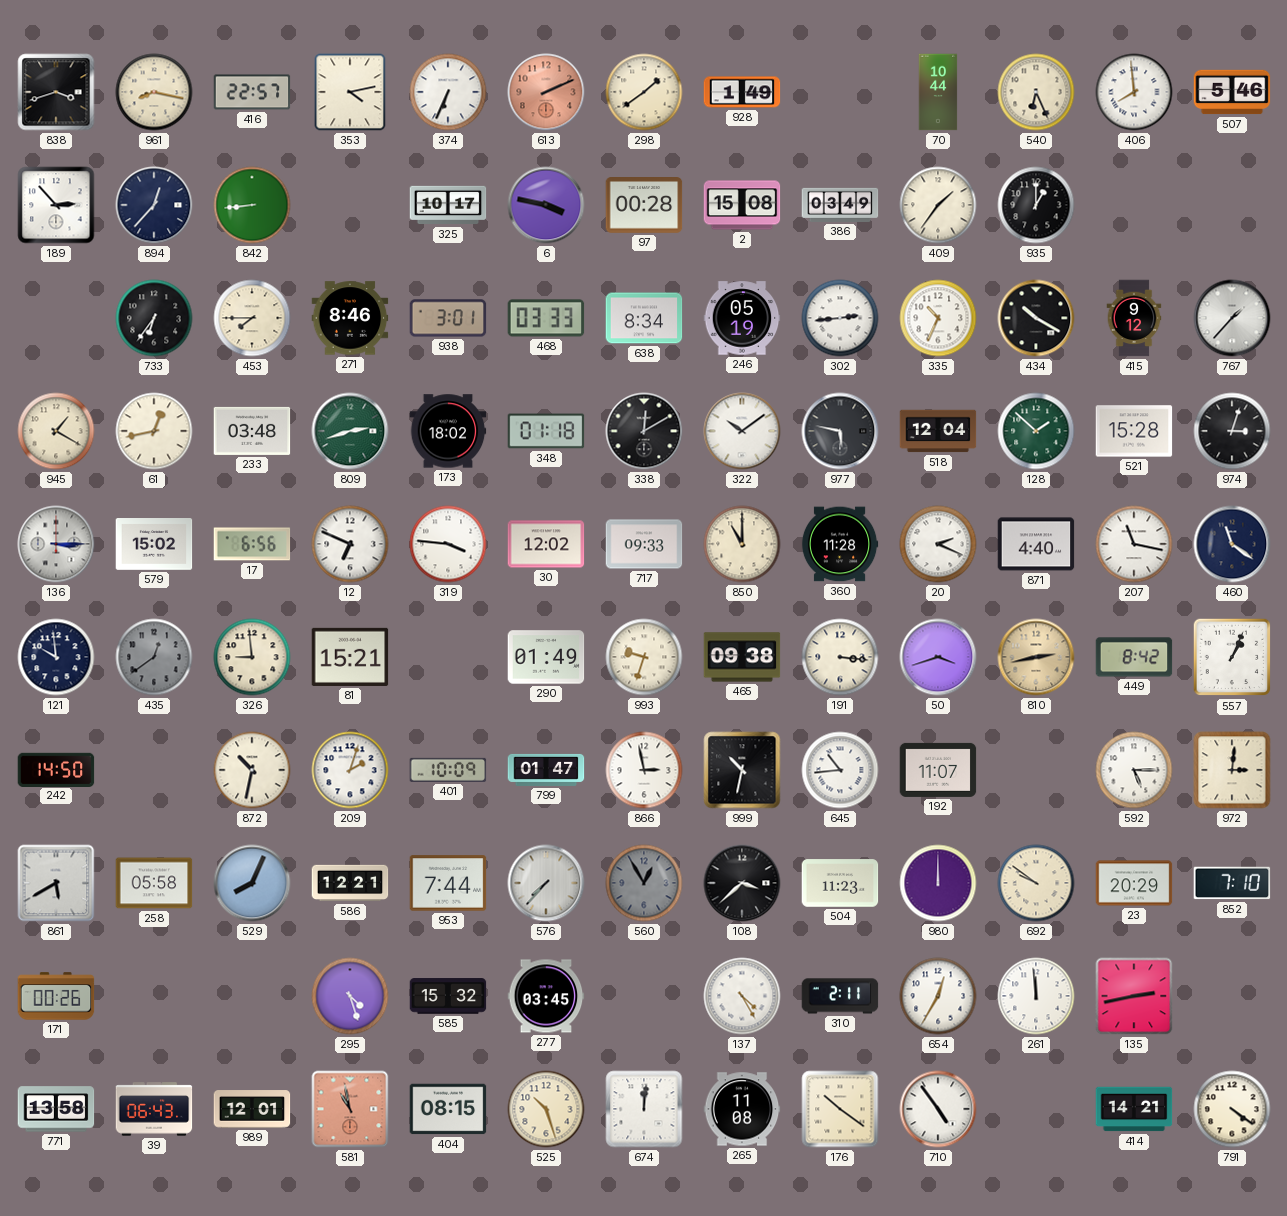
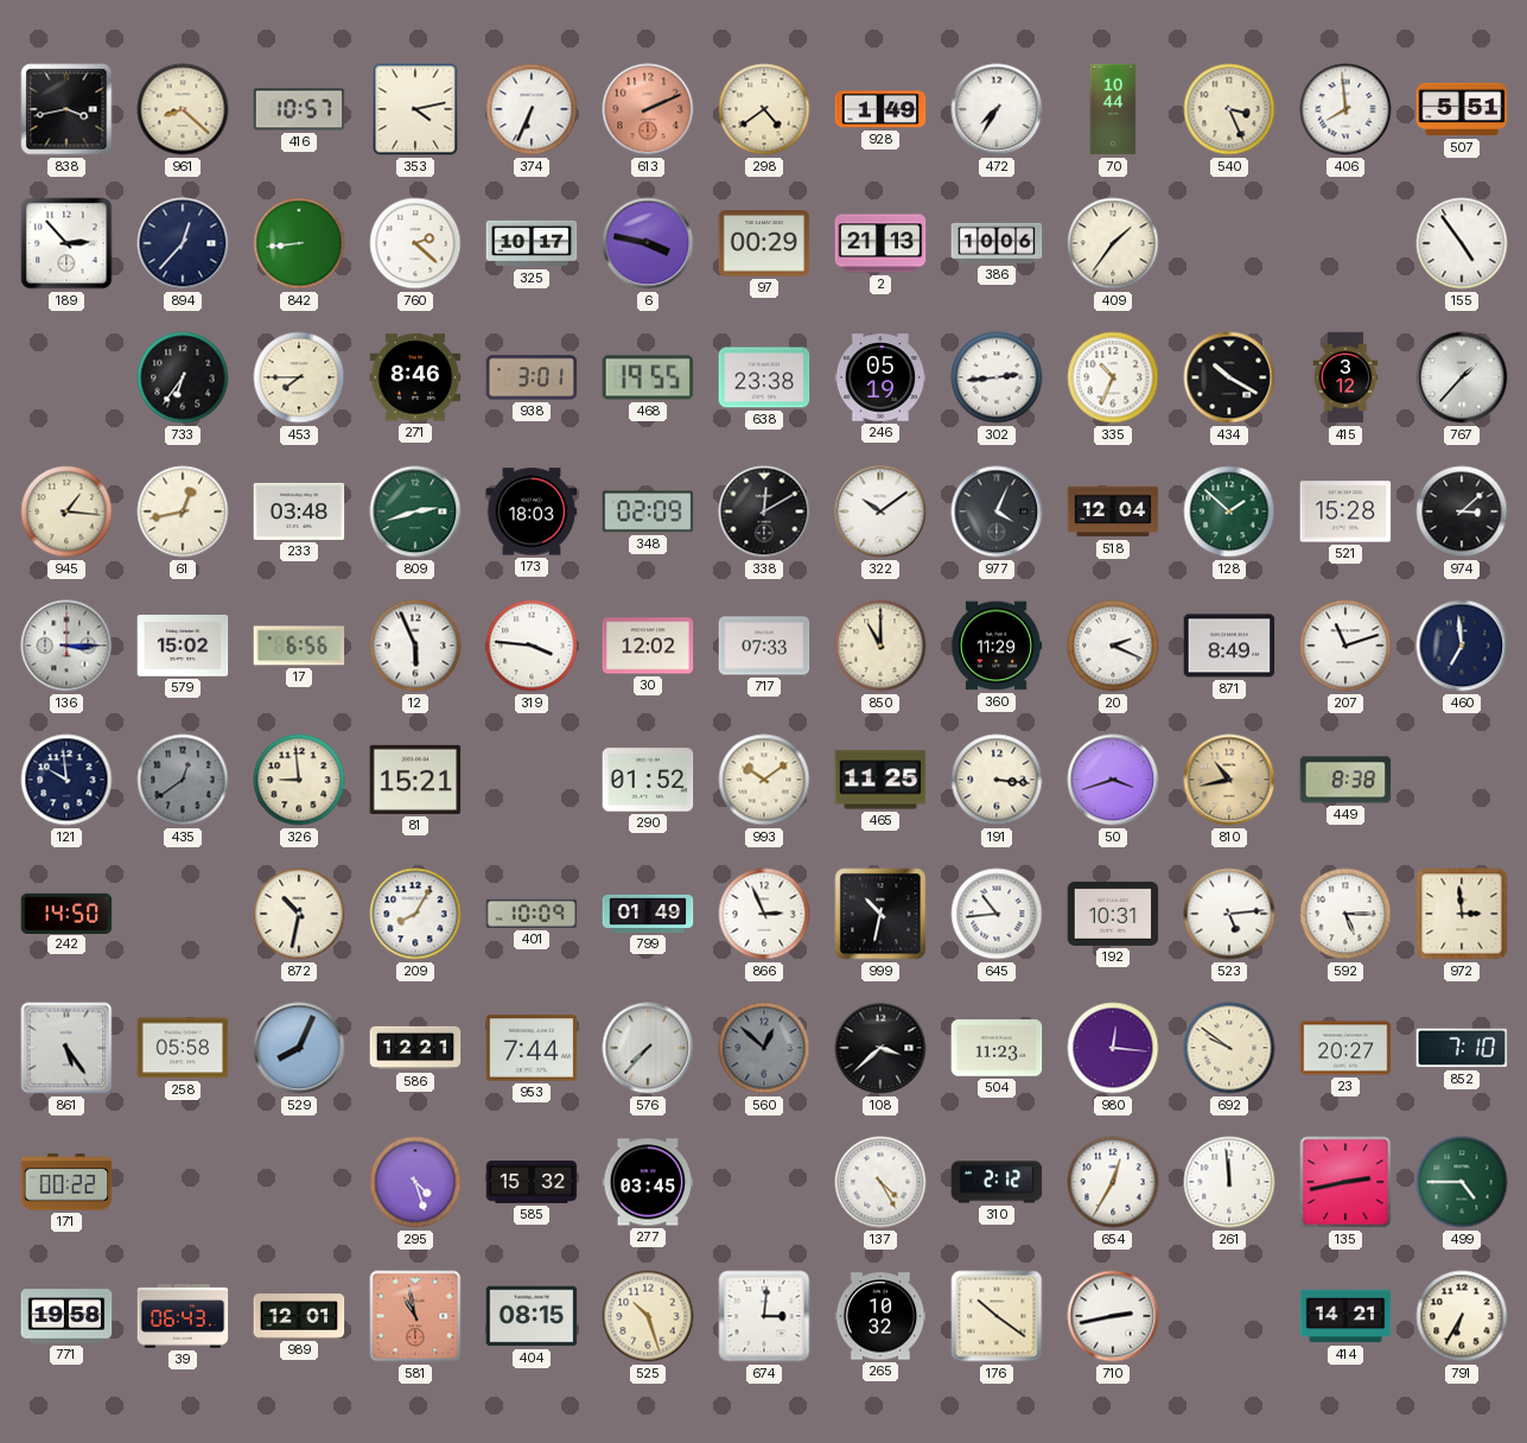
838: 3:42 -> 3:43 (66, 109)
961: 8:17 -> 8:22 (183, 109)
416: 22:57 -> 10:57 (299, 109)
298: 1:39 -> 4:39 (764, 109)
472: none -> 7:35 (997, 109)
540: 6:26 -> 3:26 (1229, 109)
507: 5:46 -> 5:51 (1462, 109)
760: none -> 2:22 (415, 243)
97: 00:28 -> 00:29 (764, 244)
2: 15:08 -> 21:13 (880, 243)
386: 03:49 -> 10:06 (997, 243)
935: 1:00 -> none (1036, 205)
155: none -> 4:54 (1462, 243)
468: 03:33 -> 19:55 (648, 377)
638: 8:34 -> 23:38 (764, 377)
415: 9:12 -> 3:12 (1345, 377)
945: 1:20 -> 1:16 (66, 511)
173: 18:02 -> 18:03 (532, 511)
348: 01:18 -> 02:09 (648, 511)
977: 5:47 -> 4:04 (997, 511)
974: 3:03 -> 3:08 (1462, 511)
12: 6:49 -> 5:56 (415, 646)
717: 09:33 -> 07:33 (764, 646)
360: 11:28 -> 11:29 (997, 646)
871: 4:40 -> 8:49 (1229, 646)
207: 11:17 -> 11:12 (1345, 646)
460: 11:21 -> 6:59 (1462, 646)
290: 01:49 -> 01:52 (648, 780)
993: 9:33 -> 10:09 (764, 780)
465: 09:38 -> 11:25 (880, 780)
810: 2:43 -> 10:43 (1229, 780)
449: 8:42 -> 8:38 (1345, 780)
557: 1:04 -> none (1232, 657)
209: 2:03 -> 8:05 (415, 914)
799: 01:47 -> 01:49 (648, 914)
866: 2:58 -> 2:56 (764, 914)
192: 11:07 -> 10:31 (1113, 914)
523: none -> 5:14 (1229, 914)
972: 3:01 -> 2:59 (1462, 914)
861: 5:40 -> 5:24 (66, 1048)
560: 12:55 -> 12:52 (764, 1048)
980: 12:00 -> 12:16 (1113, 1048)
23: 20:29 -> 20:27 (1345, 1048)
171: 00:26 -> 00:22 (66, 1182)
310: 2:11 -> 2:12 (997, 1182)
499: none -> 4:45 (1462, 1182)
771: 13:58 -> 19:58 (66, 1316)
674: 12:01 -> 3:01 (764, 1316)
265: 11:08 -> 10:32 (880, 1316)
710: 4:54 -> 2:43 (1113, 1316)
791: 4:21 -> 6:35 (1462, 1316)
